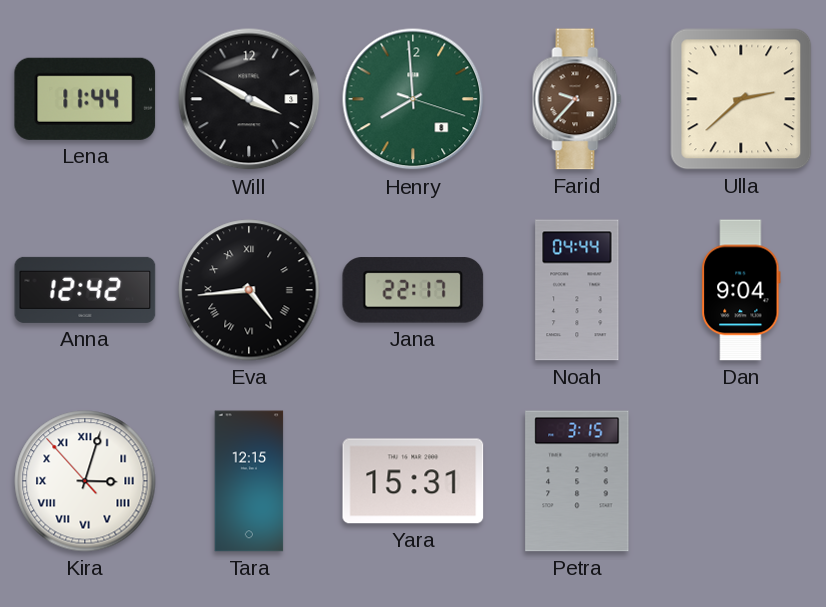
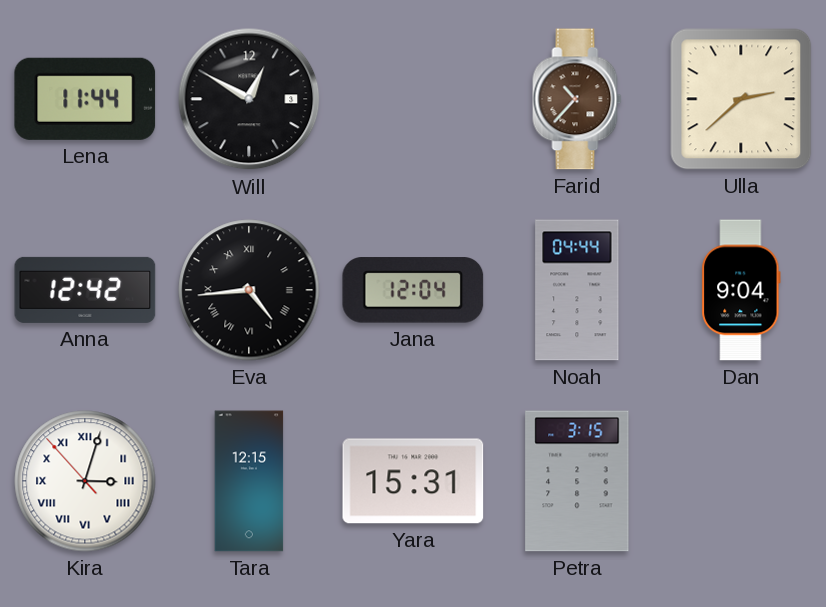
Will: 3:50 -> 12:50 (249, 99)
Henry: 7:59 -> none (413, 99)
Farid: 9:37 -> 10:37 (577, 99)
Jana: 22:17 -> 12:04 (413, 290)
